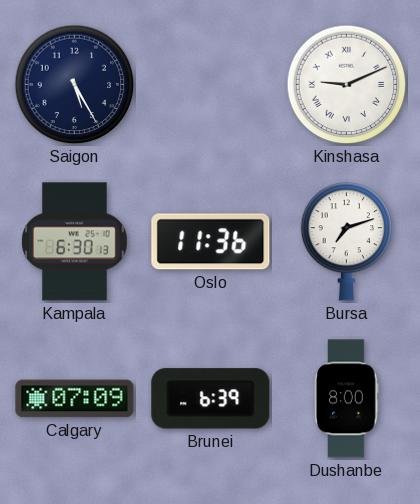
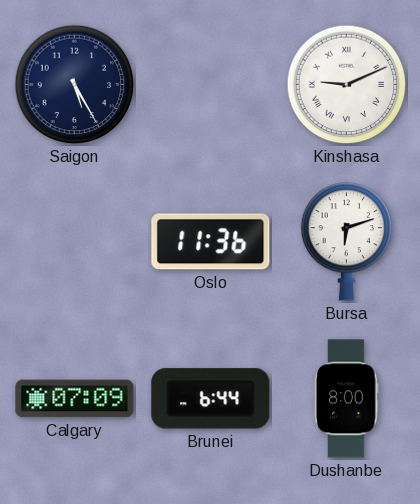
Kampala: 6:30 -> none (75, 242)
Bursa: 7:12 -> 6:12 (347, 242)
Brunei: 6:39 -> 6:44 (211, 399)
